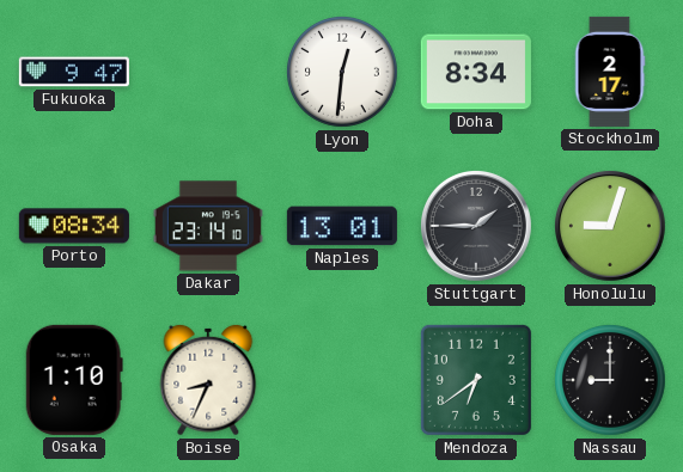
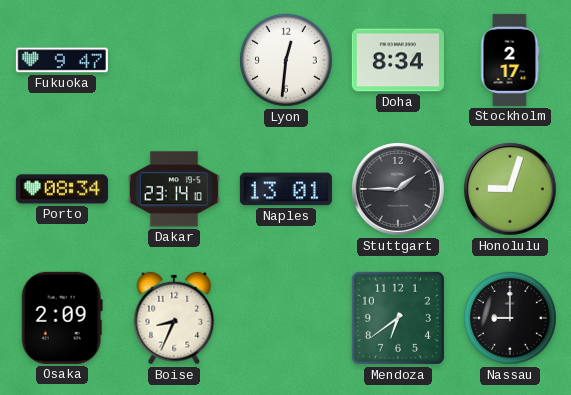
Osaka: 1:10 -> 2:09 (62, 318)
